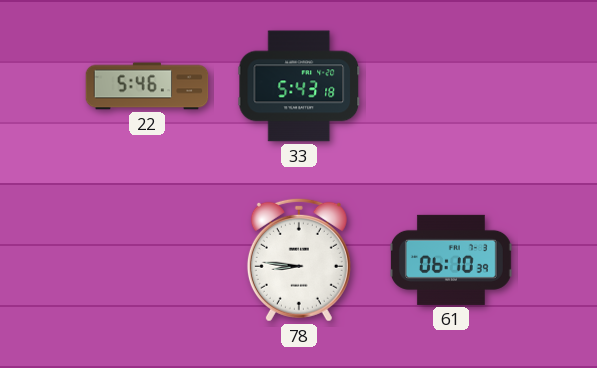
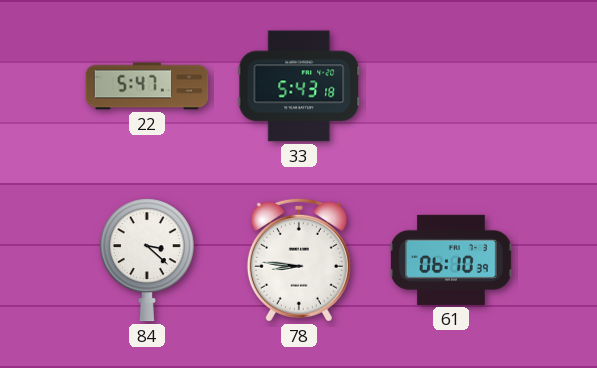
22: 5:46 -> 5:47 (147, 86)
84: none -> 3:22 (147, 260)
